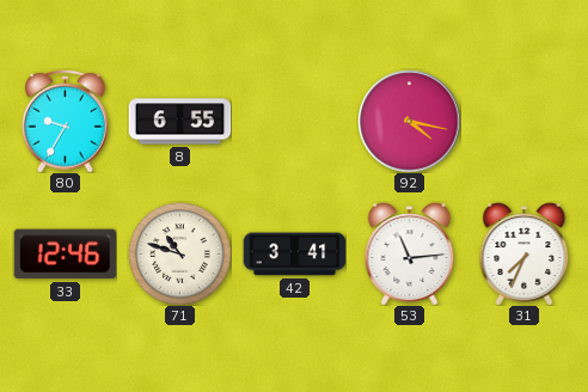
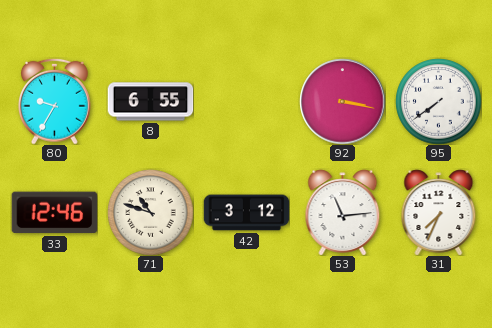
92: 4:17 -> 3:17 (342, 101)
95: none -> 7:39 (438, 101)
42: 3:41 -> 3:12 (246, 213)
